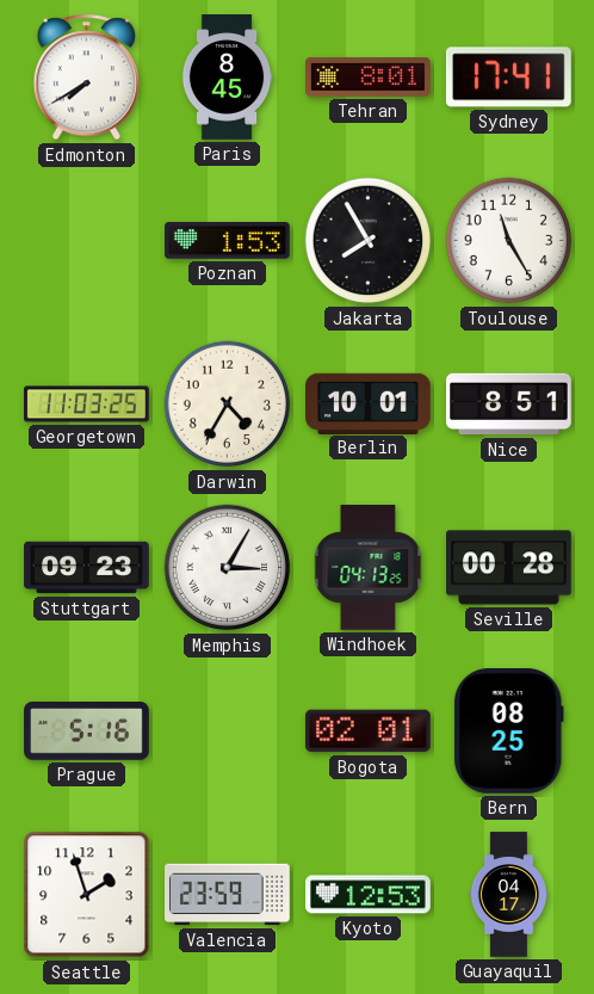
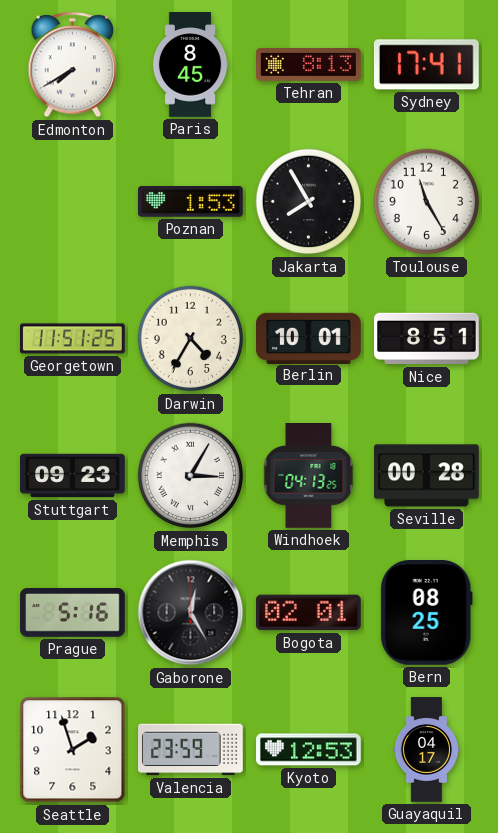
Tehran: 8:01 -> 8:13 (309, 65)
Georgetown: 11:03 -> 11:51 (73, 339)
Gaborone: none -> 12:25 (191, 613)
